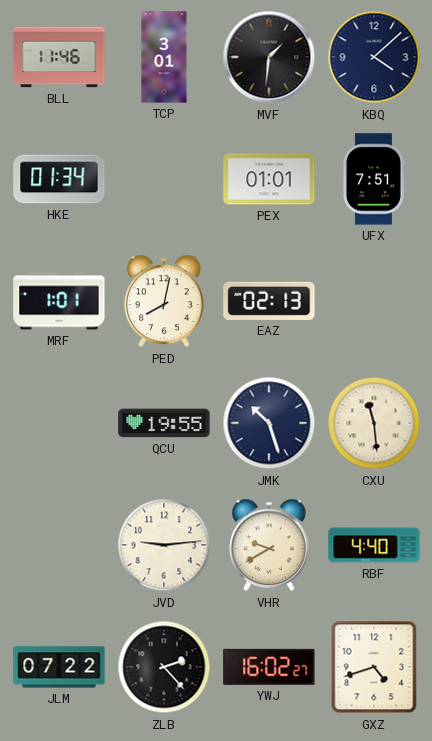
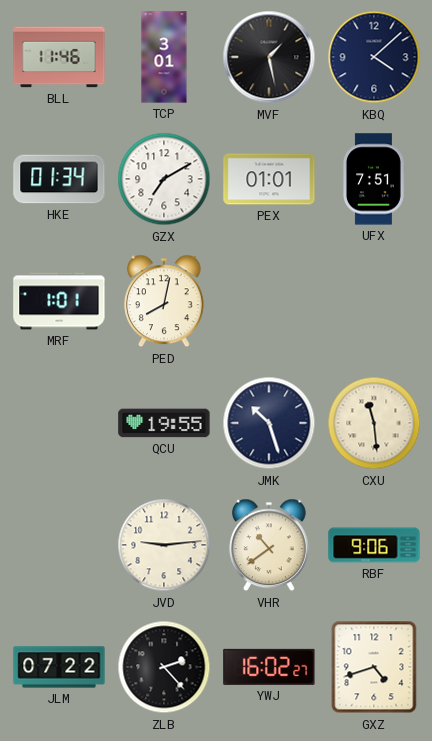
MVF: 1:31 -> 1:28 (269, 57)
GZX: none -> 7:10 (164, 179)
EAZ: 02:13 -> none (269, 301)
VHR: 9:40 -> 10:39 (270, 545)
RBF: 4:40 -> 9:06 (374, 545)
